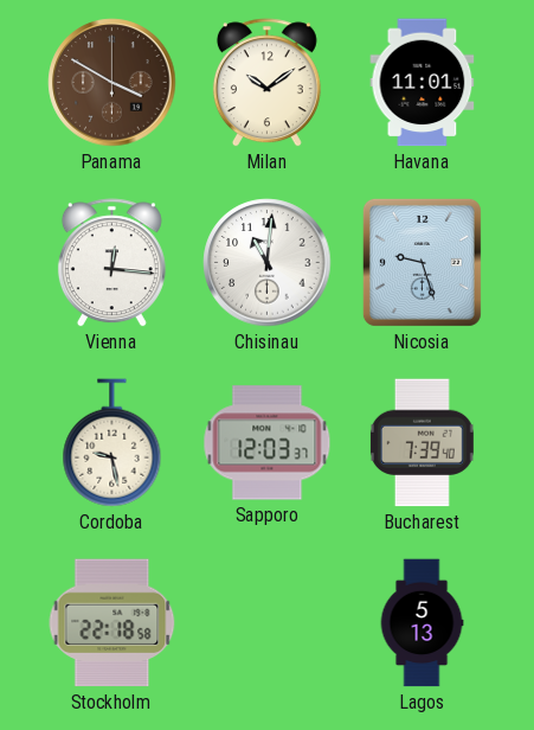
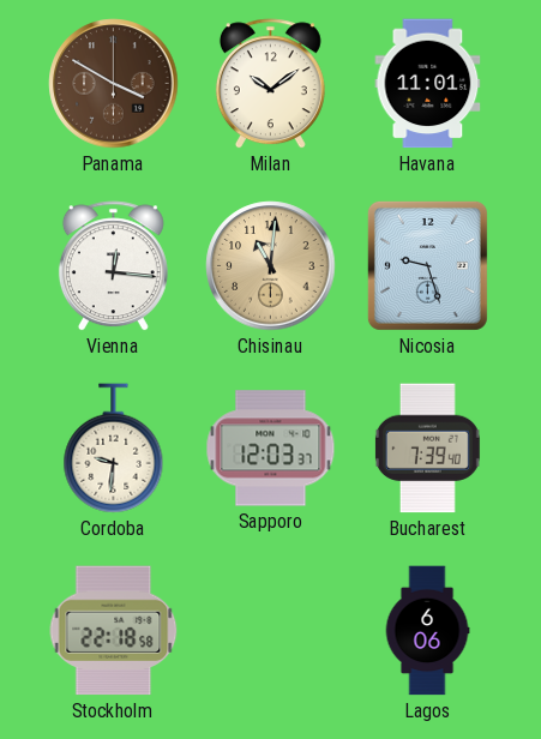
Chisinau dial: white -> champagne (271, 266)
Cordoba: 9:28 -> 9:31 (114, 449)
Lagos: 5:13 -> 6:06 (427, 631)
